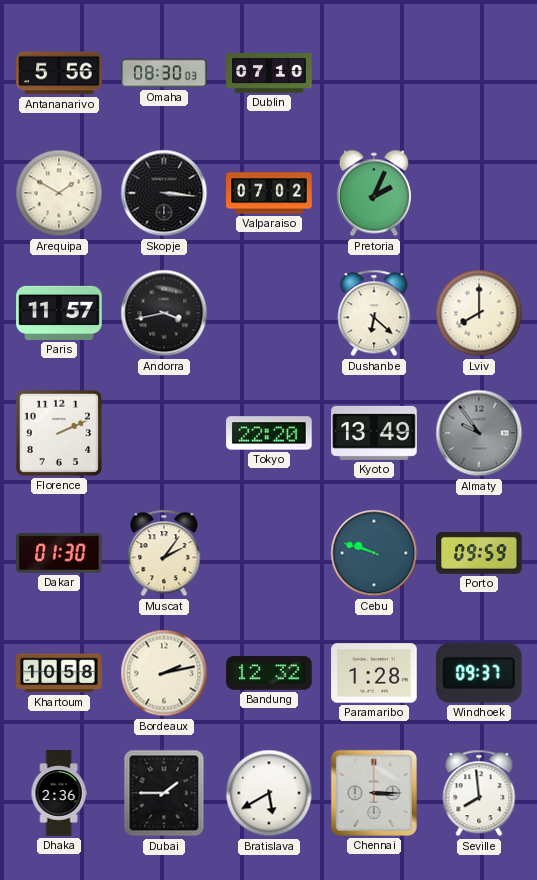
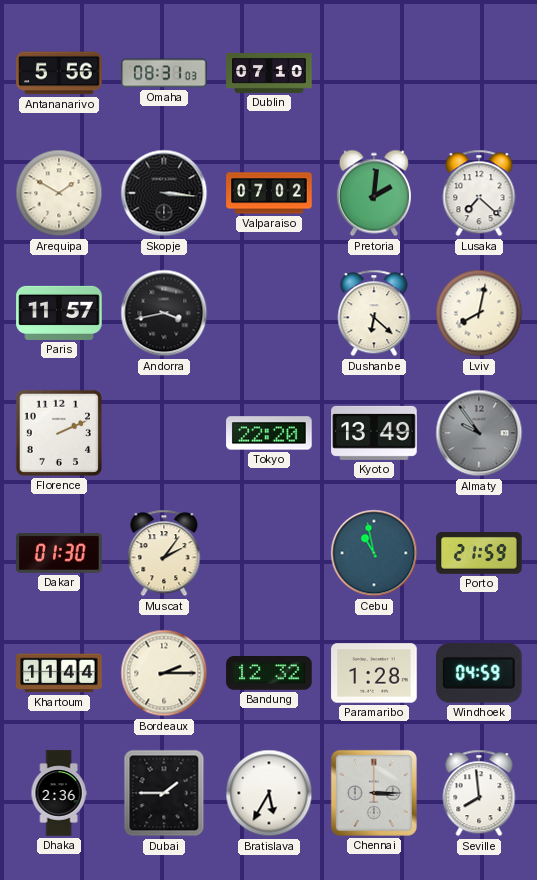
Omaha: 08:30 -> 08:31 (164, 73)
Pretoria: 2:04 -> 2:01 (374, 193)
Lusaka: none -> 7:22 (479, 193)
Lviv: 8:00 -> 8:02 (479, 313)
Cebu: 9:48 -> 10:58 (374, 553)
Porto: 09:59 -> 21:59 (479, 554)
Khartoum: 10:58 -> 11:44 (59, 673)
Bordeaux: 2:13 -> 2:15 (164, 673)
Windhoek: 09:37 -> 04:59 (480, 673)
Bratislava: 5:40 -> 5:35 (269, 793)
